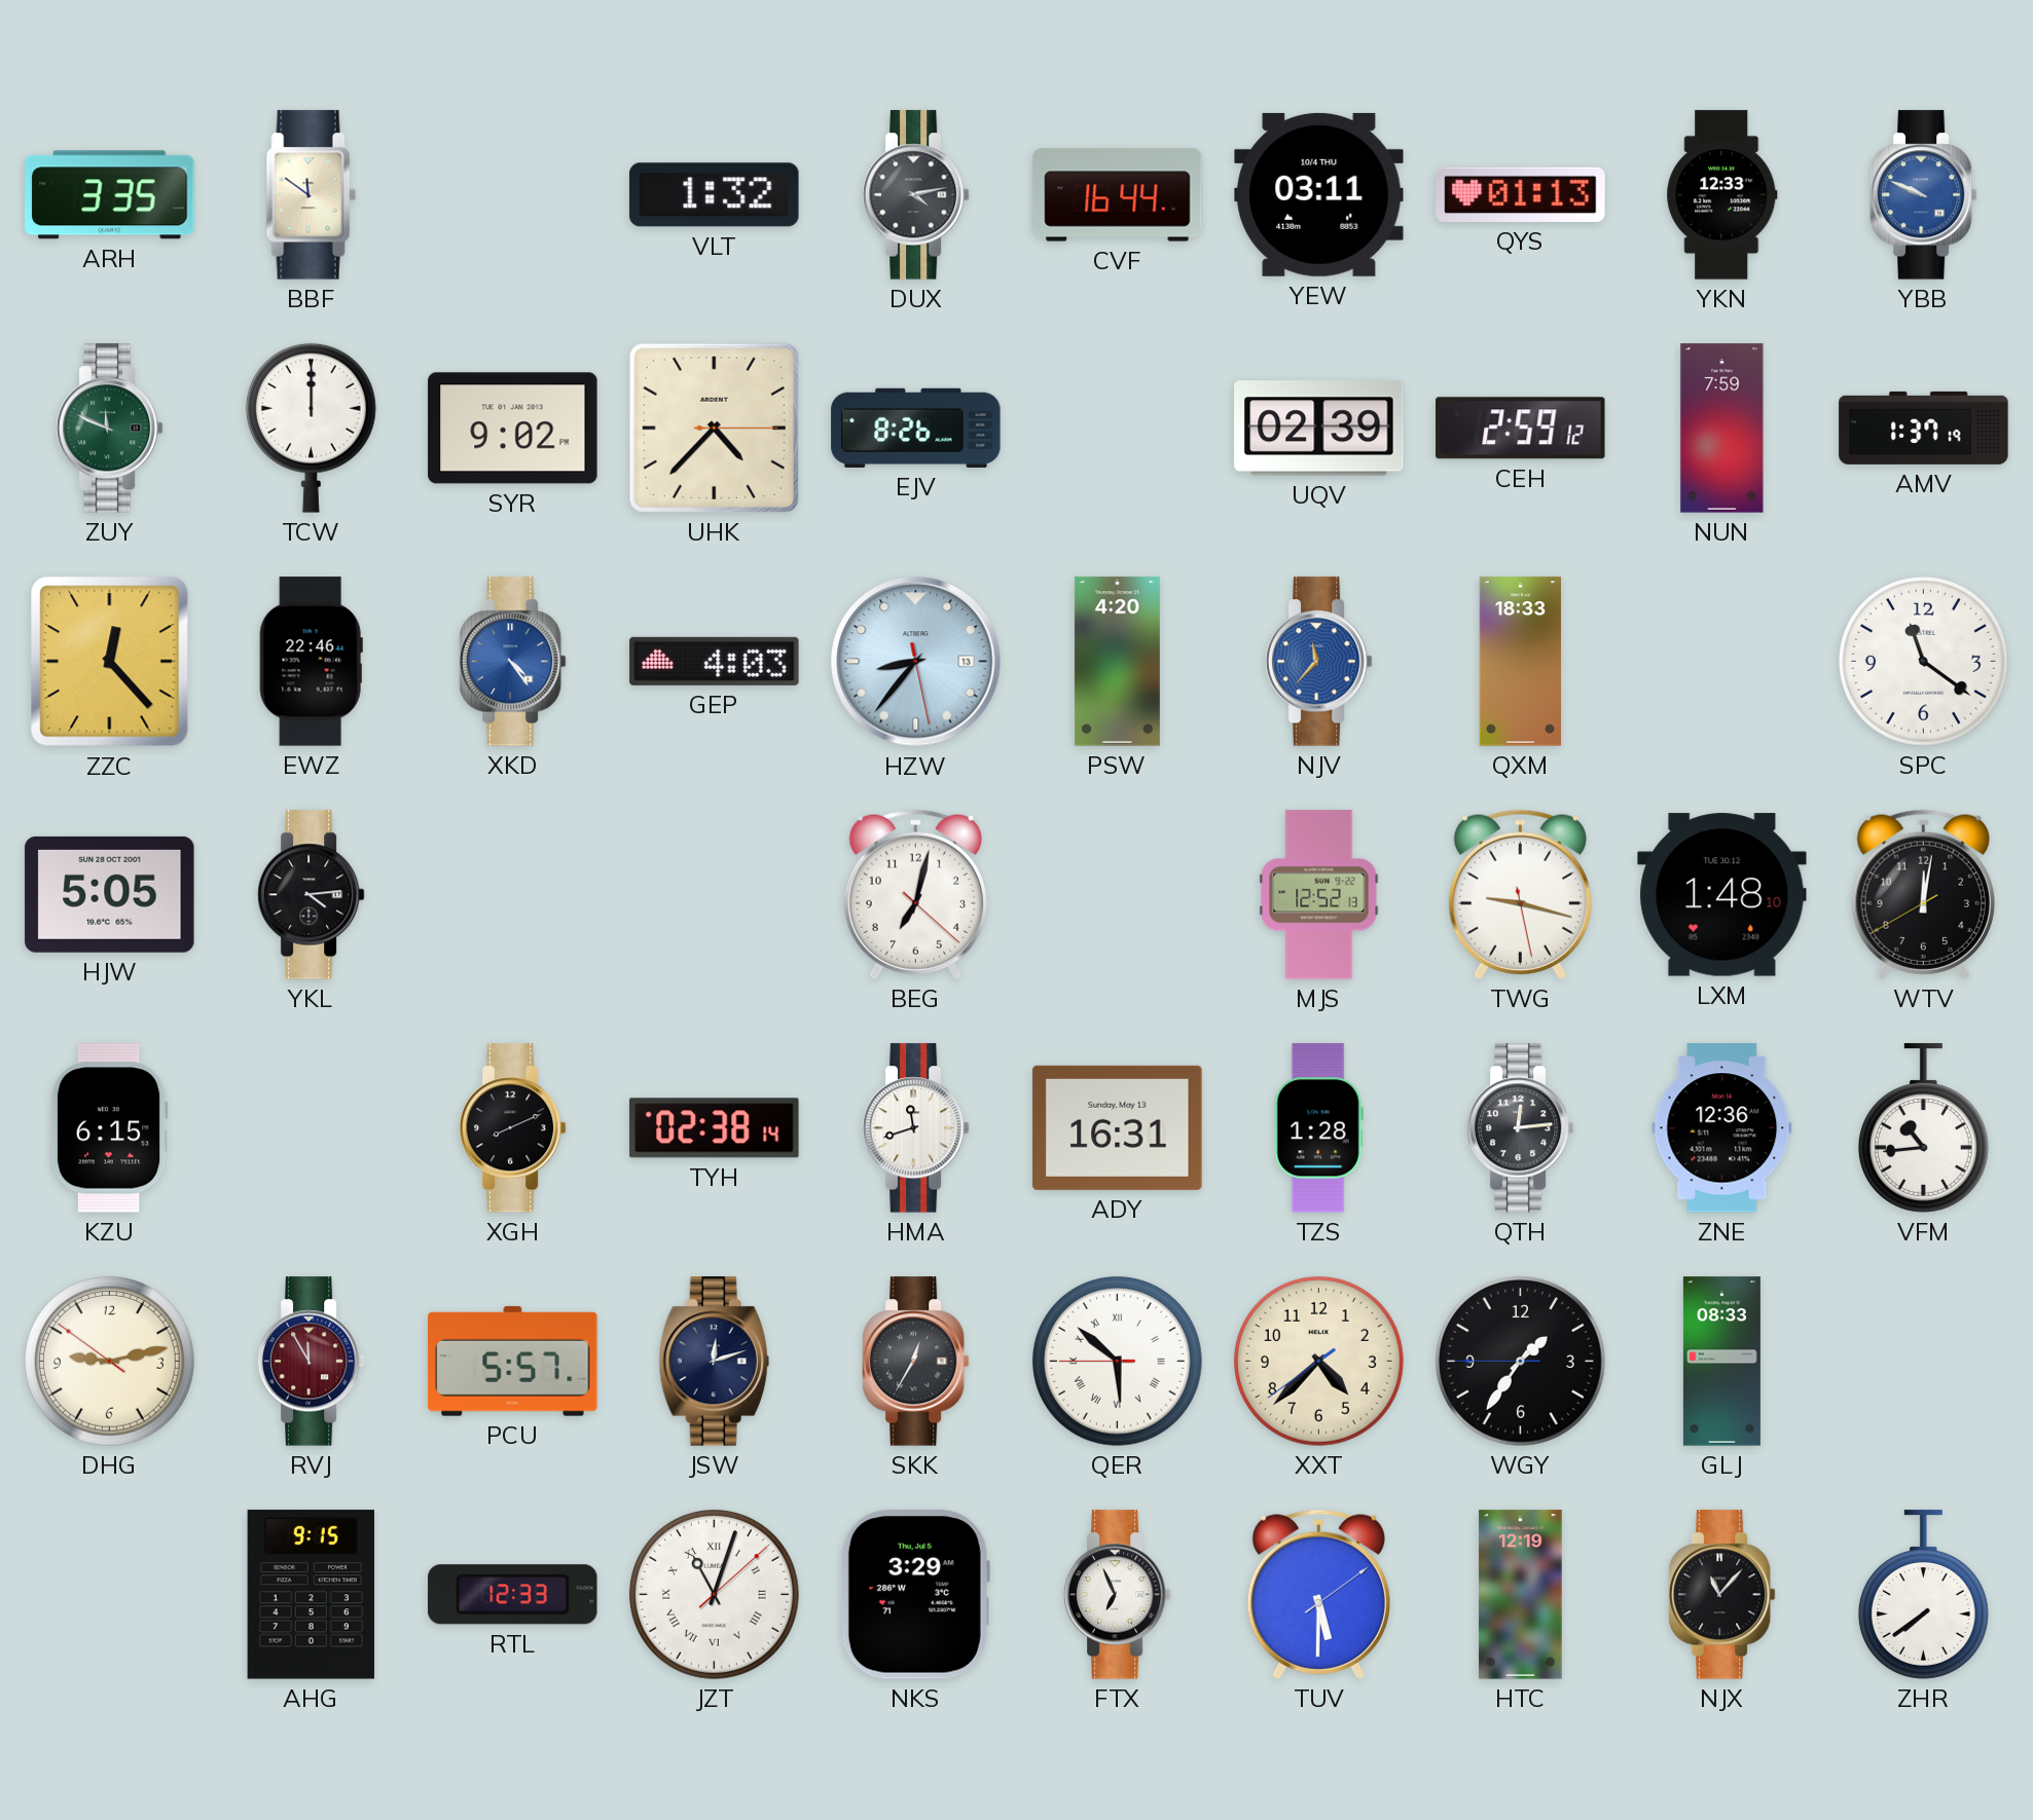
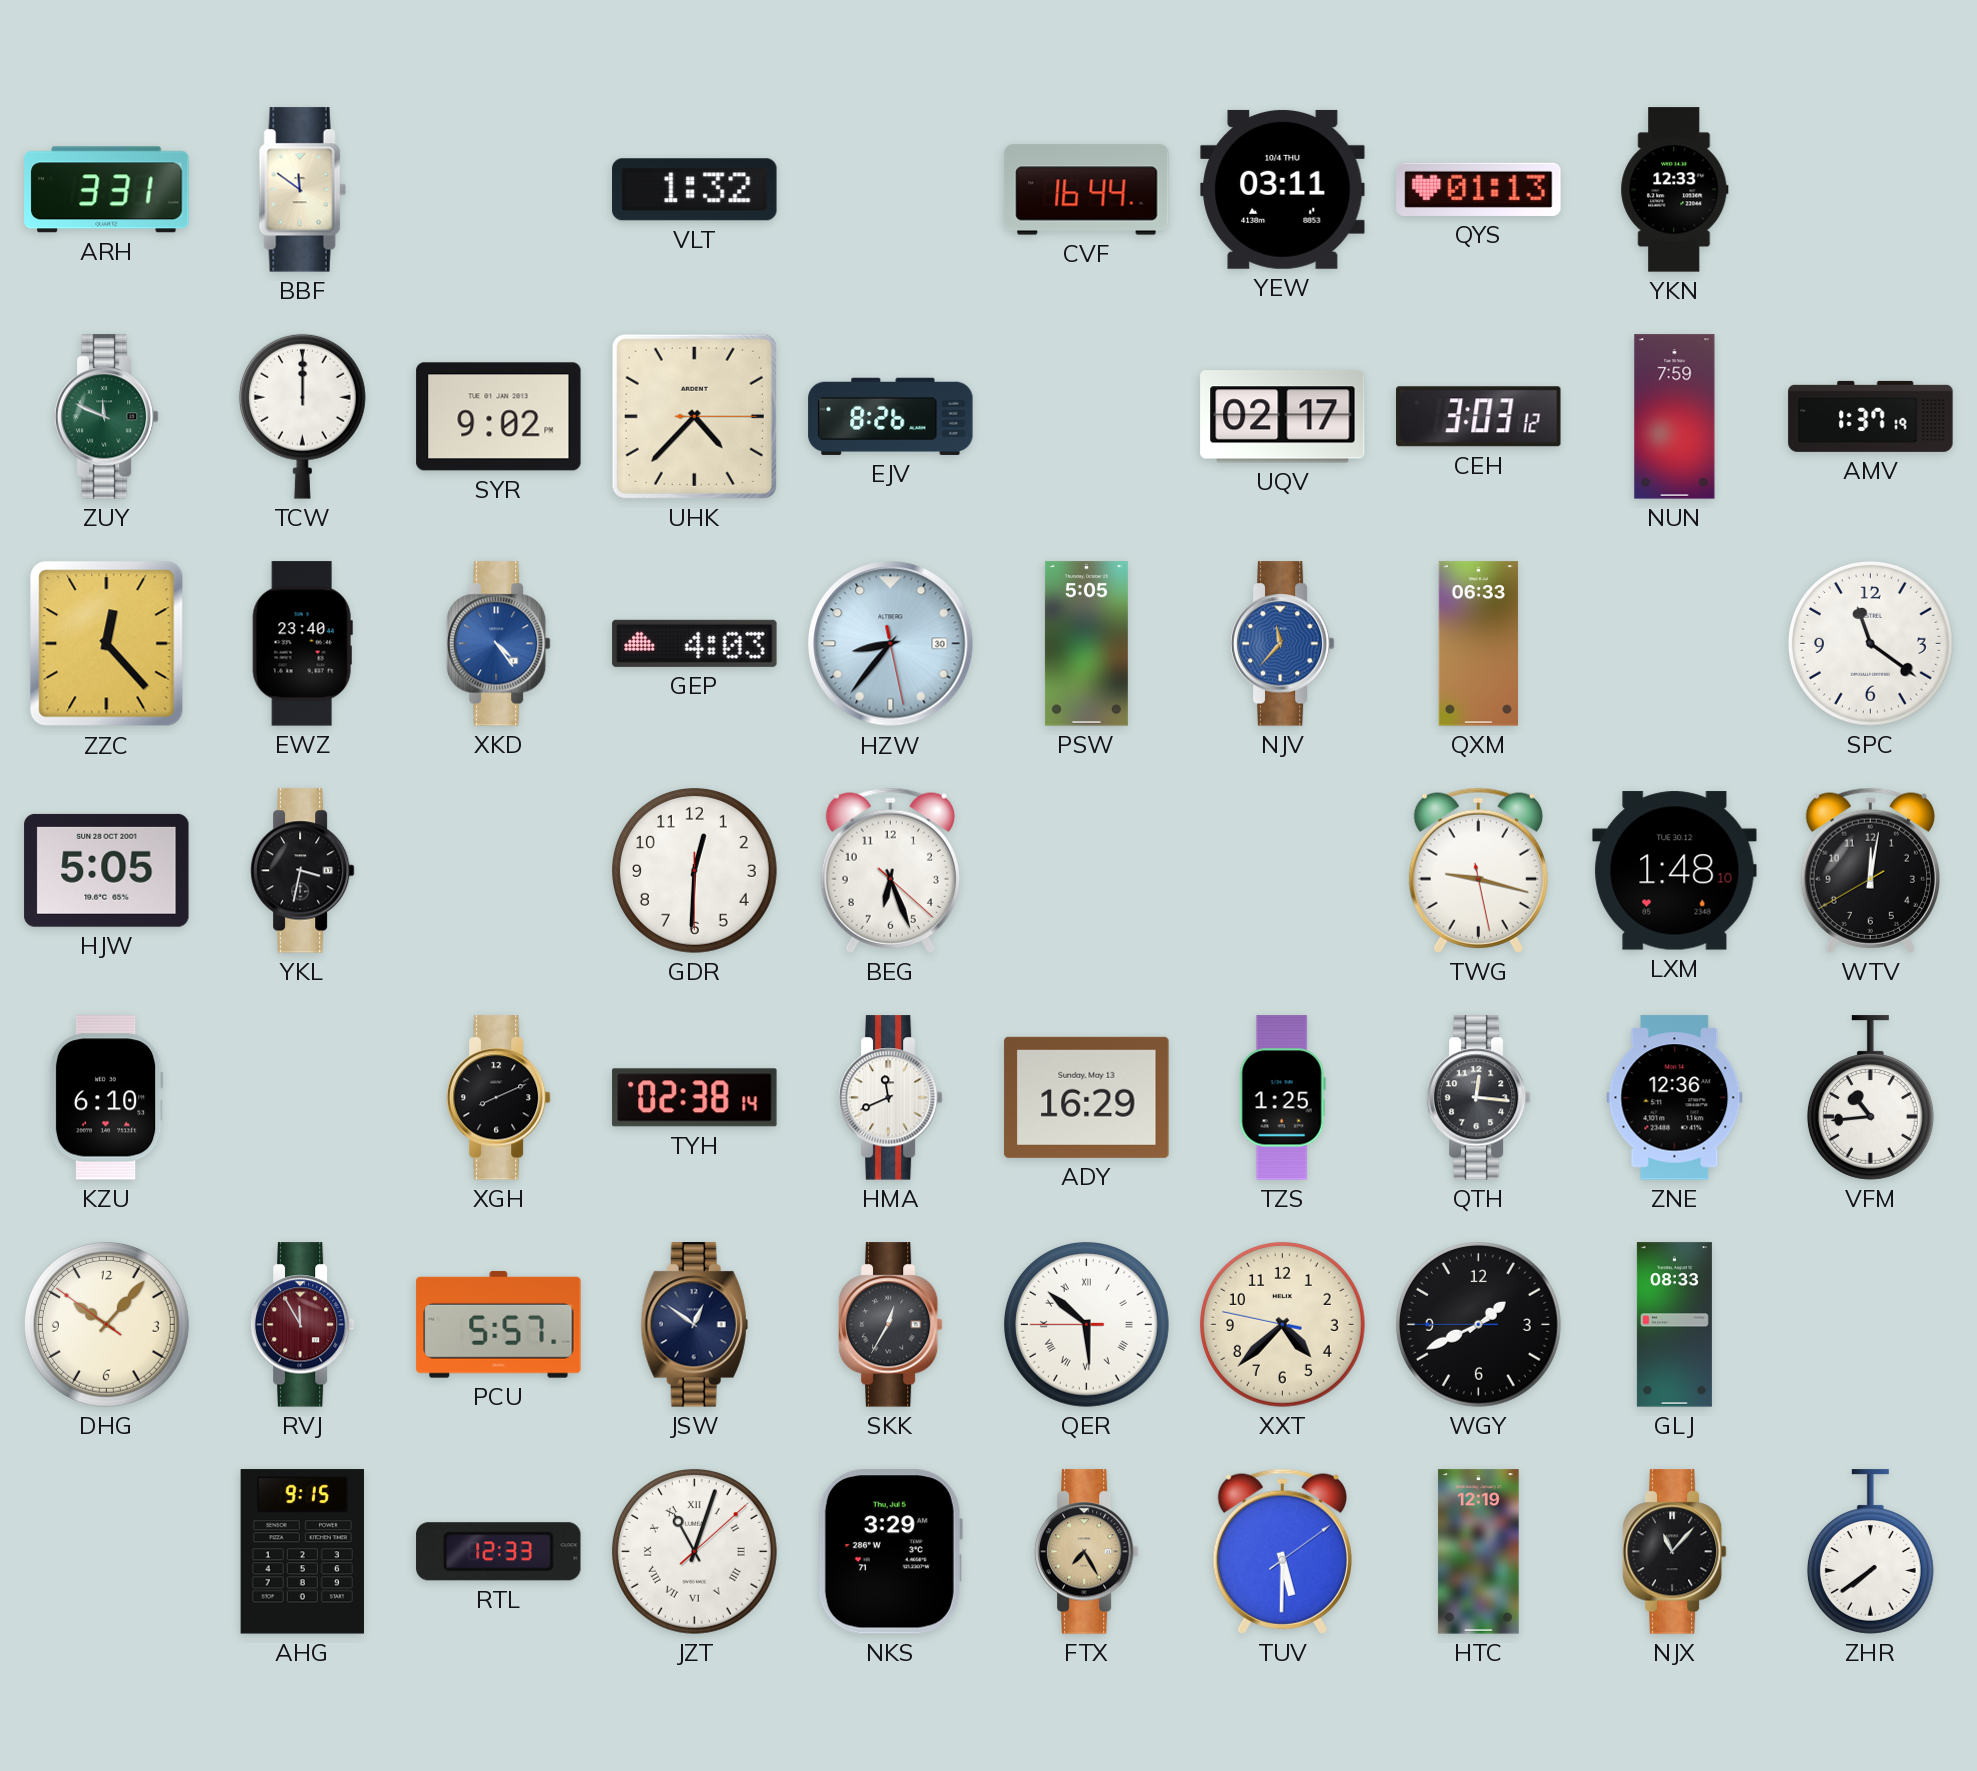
ARH: 3:35 -> 3:31 (107, 190)
DUX: 4:13 -> none (915, 195)
YBB: 9:49 -> none (1923, 195)
UQV: 02:39 -> 02:17 (1283, 417)
CEH: 2:59 -> 3:03 (1479, 417)
EWZ: 22:46 -> 23:40 (302, 644)
HZW date: 13 -> 30 (891, 644)
PSW: 4:20 -> 5:05 (1086, 644)
QXM: 18:33 -> 06:33 (1478, 644)
YKL: 4:14 -> 3:32 (302, 871)
GDR: none -> 12:30 (694, 870)
BEG: 7:02 -> 6:26 (890, 870)
MJS: 12:52 -> none (1319, 895)
KZU: 6:15 -> 6:10 (106, 1098)
HMA: 11:42 -> 11:41 (890, 1098)
ADY: 16:31 -> 16:29 (1087, 1097)
TZS: 1:28 -> 1:25 (1282, 1098)
QTH: 12:14 -> 12:16 (1478, 1098)
DHG: 9:12 -> 10:06 (106, 1324)
JSW: 12:12 -> 12:51 (694, 1325)
XXT: 4:37:39 -> 4:37:47 (1282, 1324)
WGY: 1:35 -> 1:40 (1478, 1324)
FTX: 6:56 -> 7:25 (1086, 1552)
FTX dial: white -> champagne (1086, 1552)
